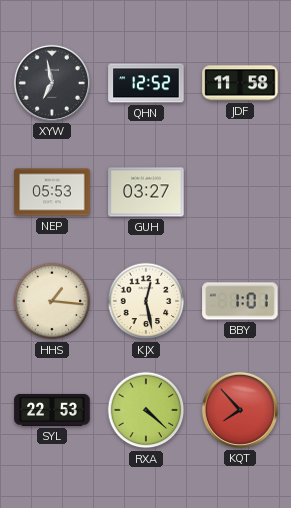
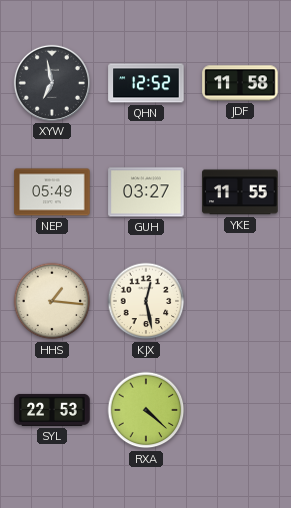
NEP: 05:53 -> 05:49 (52, 192)
YKE: none -> 11:55 (240, 192)
BBY: 1:01 -> none (240, 301)
KQT: 7:53 -> none (240, 410)
